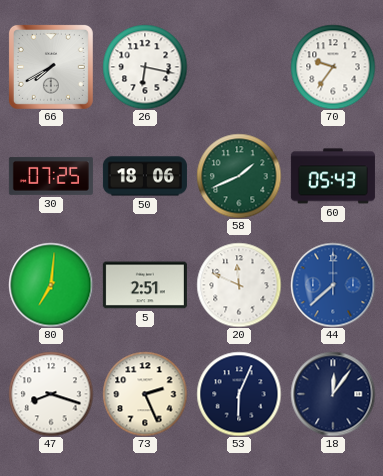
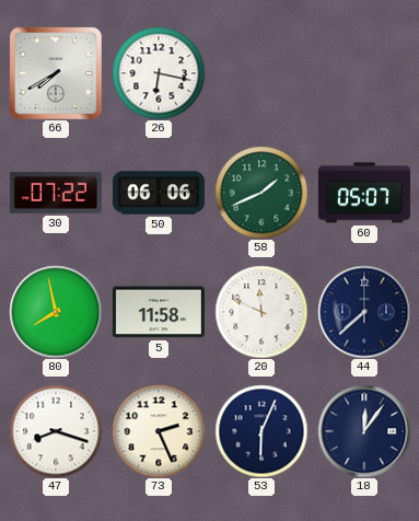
70: 9:36 -> none (333, 67)
30: 07:25 -> 07:22 (56, 193)
50: 18:06 -> 06:06 (159, 193)
60: 05:43 -> 05:07 (364, 193)
80: 7:01 -> 7:58 (56, 312)
5: 2:51 -> 11:58 (159, 312)
44 dial: blue -> navy (364, 312)
